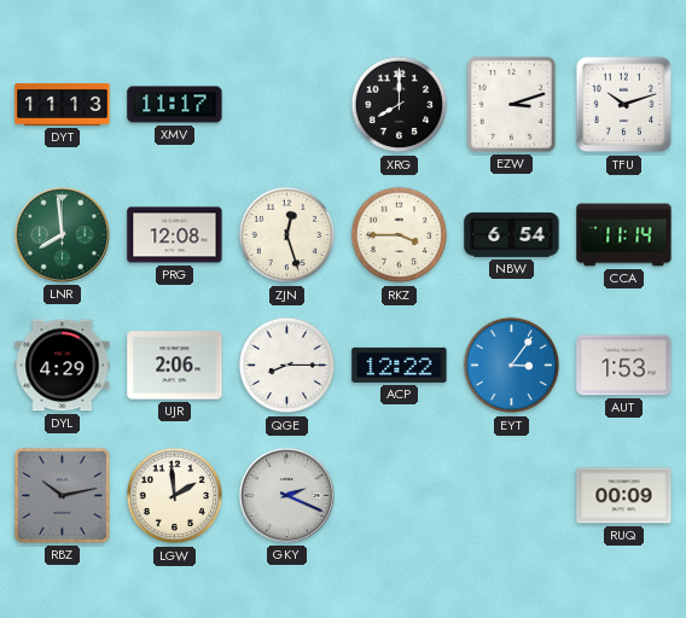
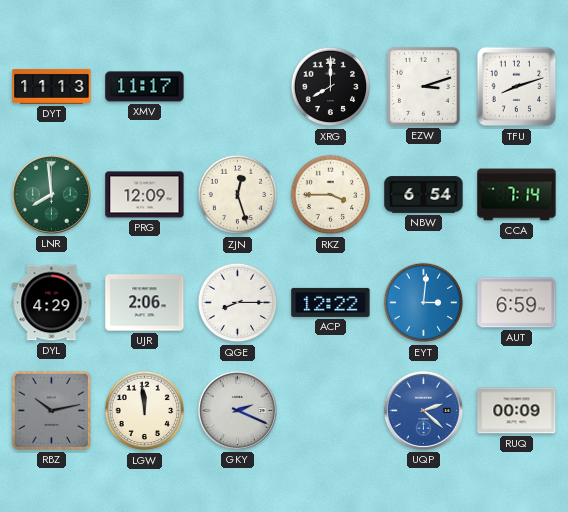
TFU: 10:12 -> 8:12 (517, 87)
PRG: 12:08 -> 12:09 (145, 195)
CCA: 11:14 -> 7:14 (517, 195)
EYT: 3:06 -> 3:01 (424, 303)
AUT: 1:53 -> 6:59 (517, 303)
LGW: 1:59 -> 11:59 (145, 411)
UQP: none -> 2:22 (423, 410)
